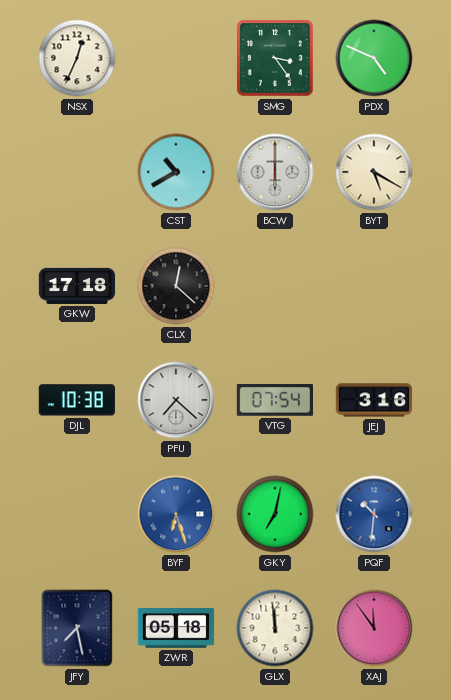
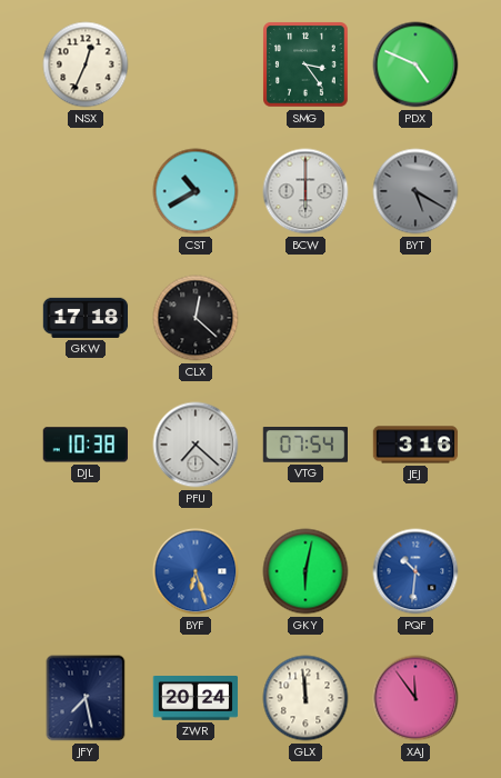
BYT dial: cream -> grey (415, 191)
GKY: 7:02 -> 6:02 (305, 571)
ZWR: 05:18 -> 20:24 (196, 699)
